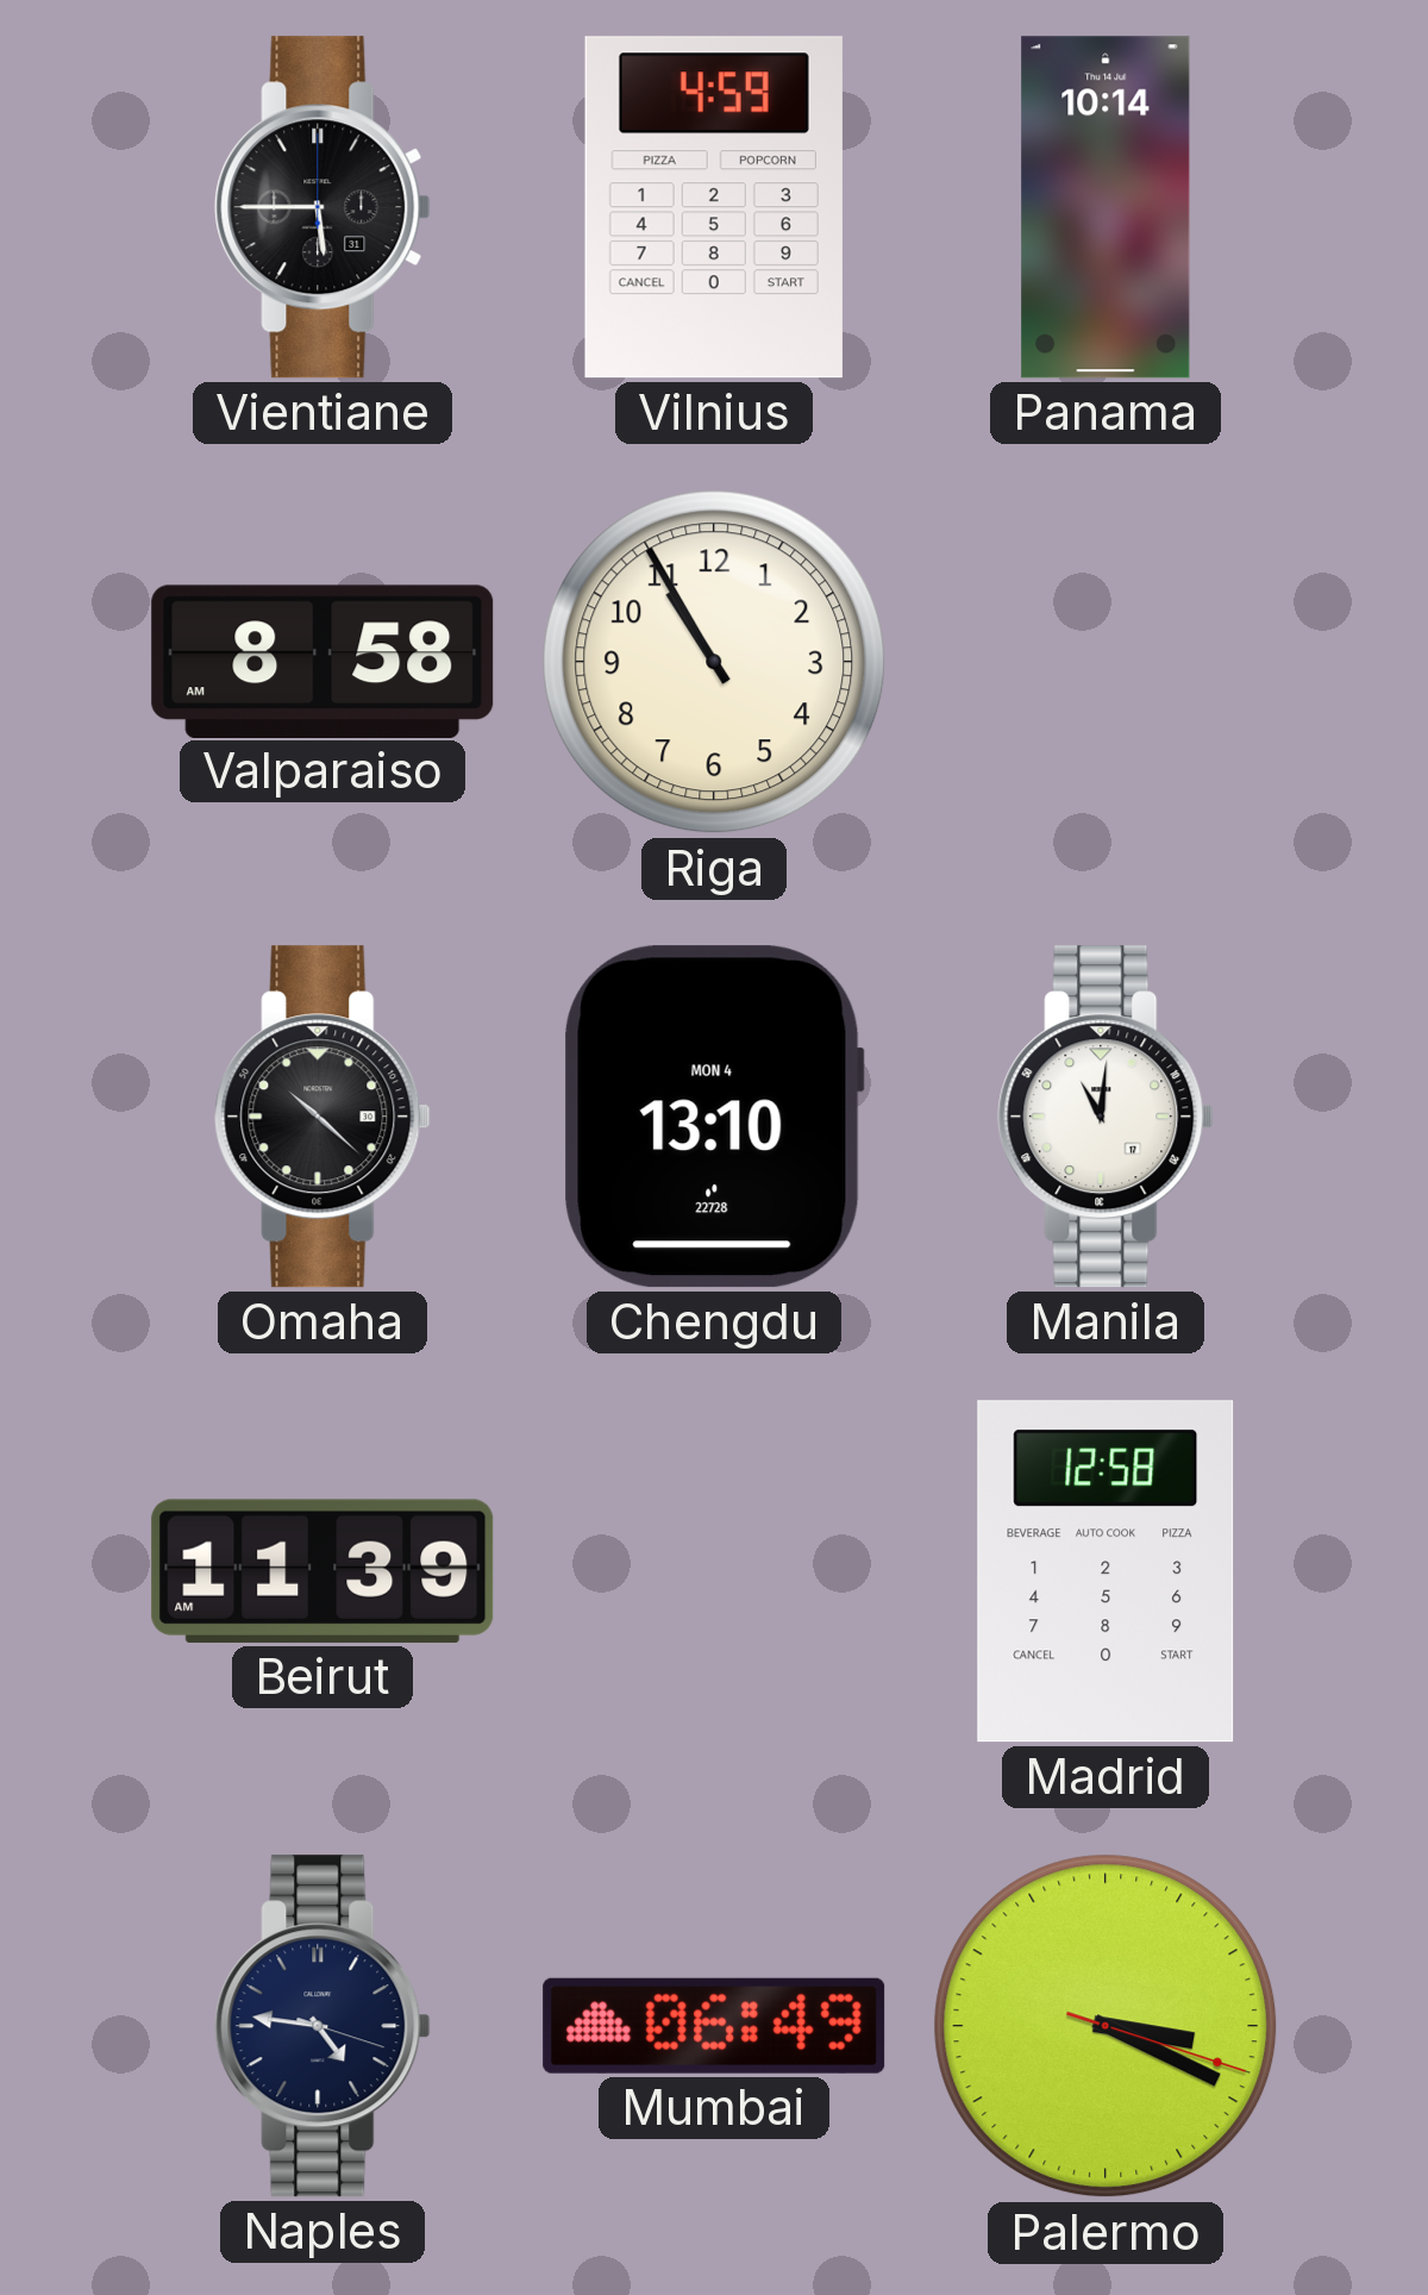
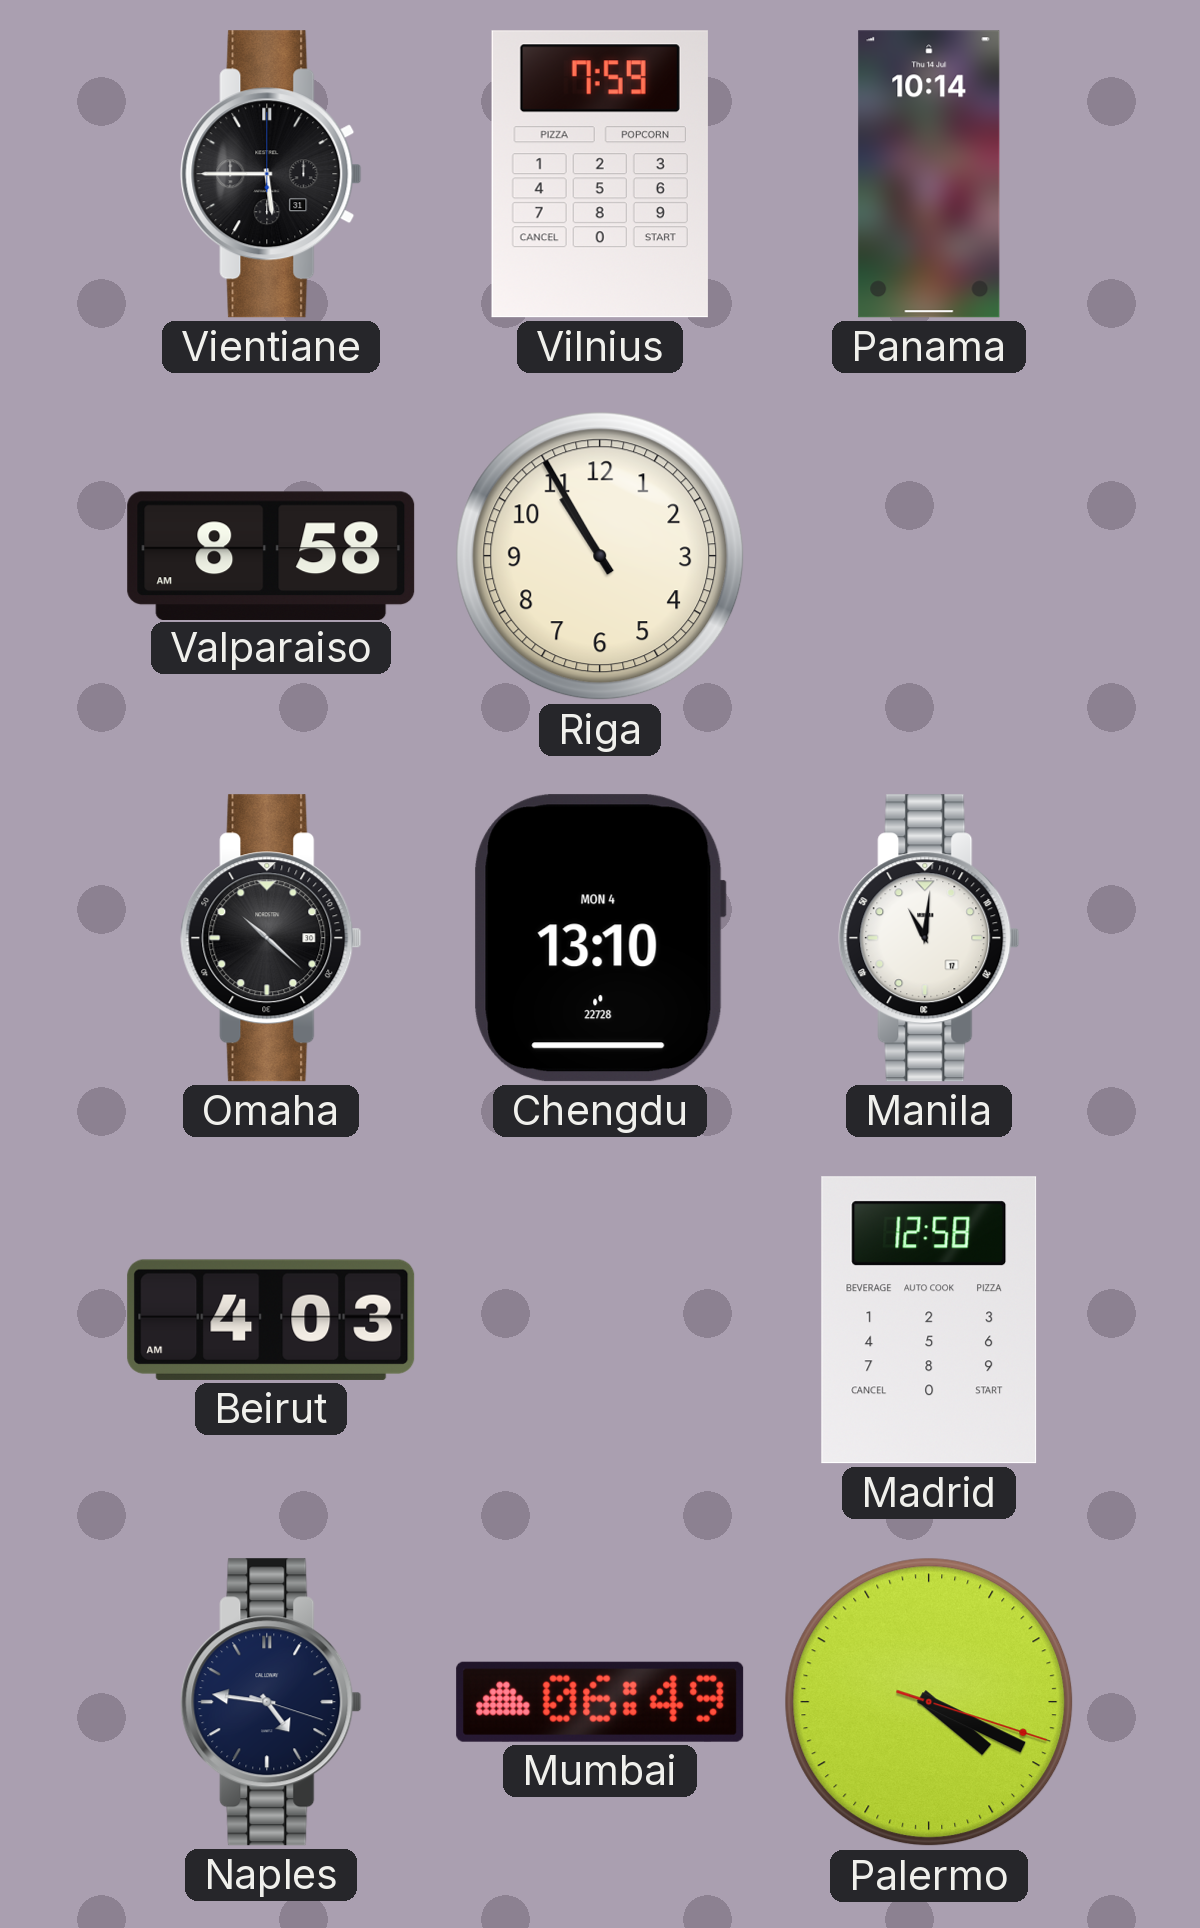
Vilnius: 4:59 -> 7:59 (600, 174)
Beirut: 11:39 -> 4:03 (271, 1320)
Palermo: 3:19 -> 4:19 (929, 1702)
